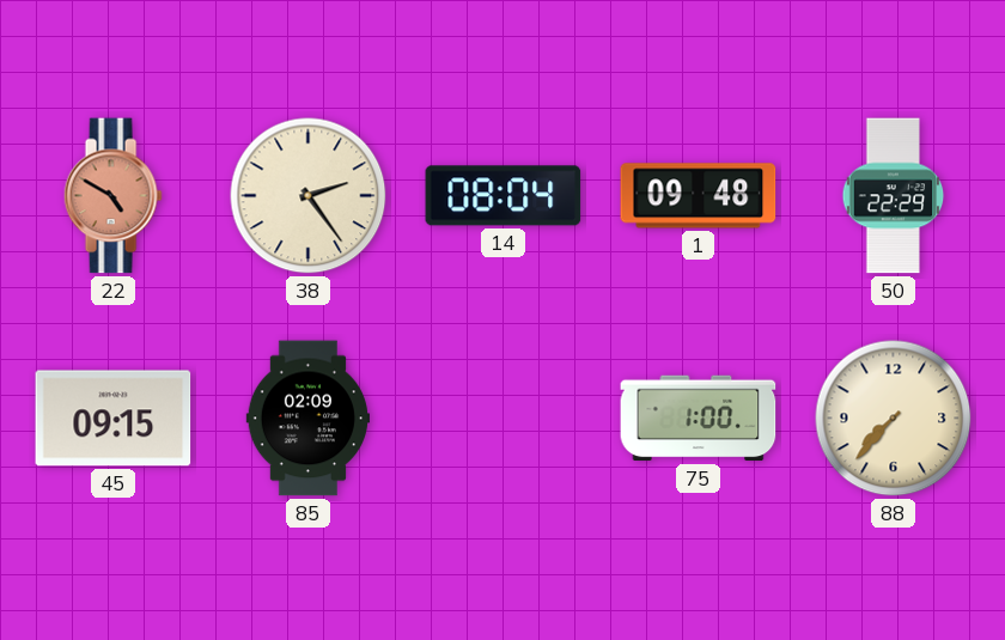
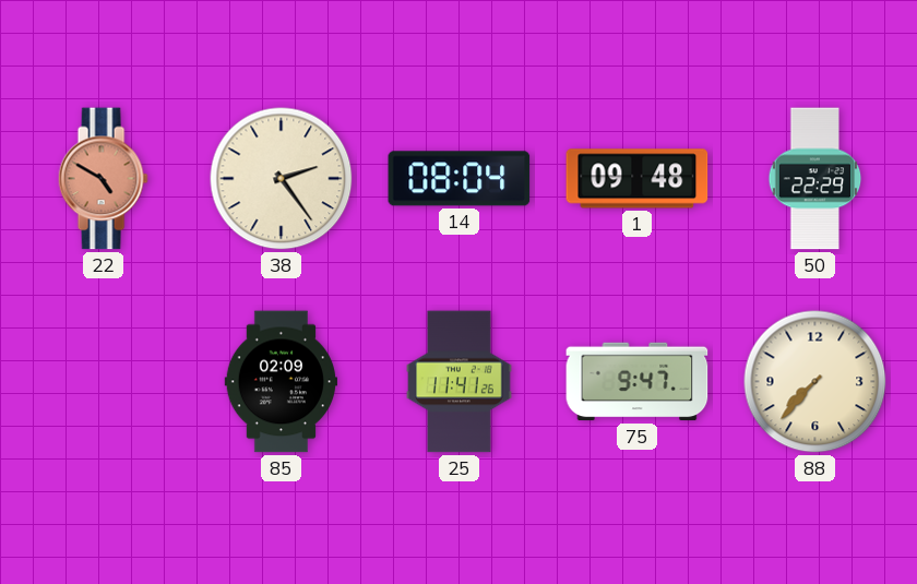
45: 09:15 -> none (114, 419)
25: none -> 11:41 (460, 382)
75: 1:00 -> 9:47 (638, 382)
